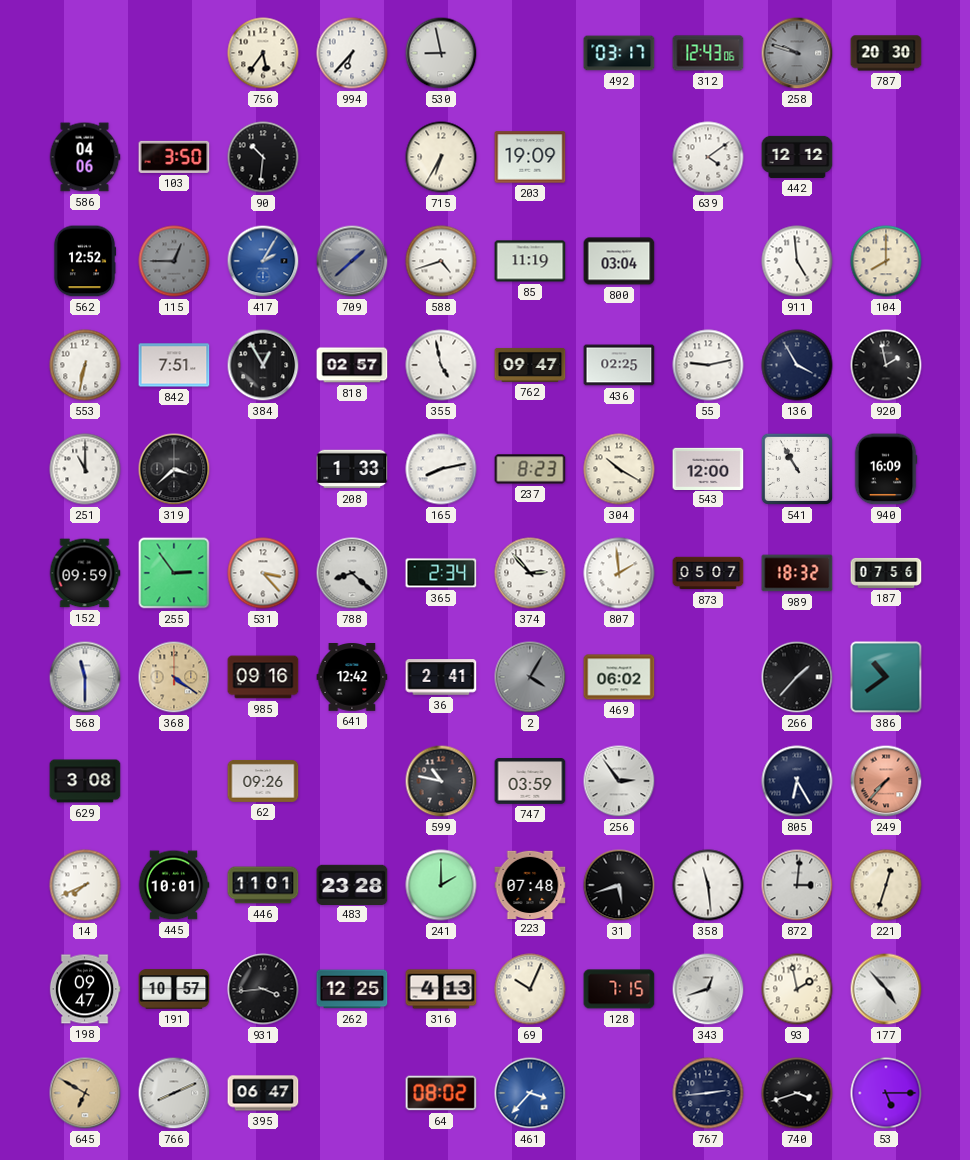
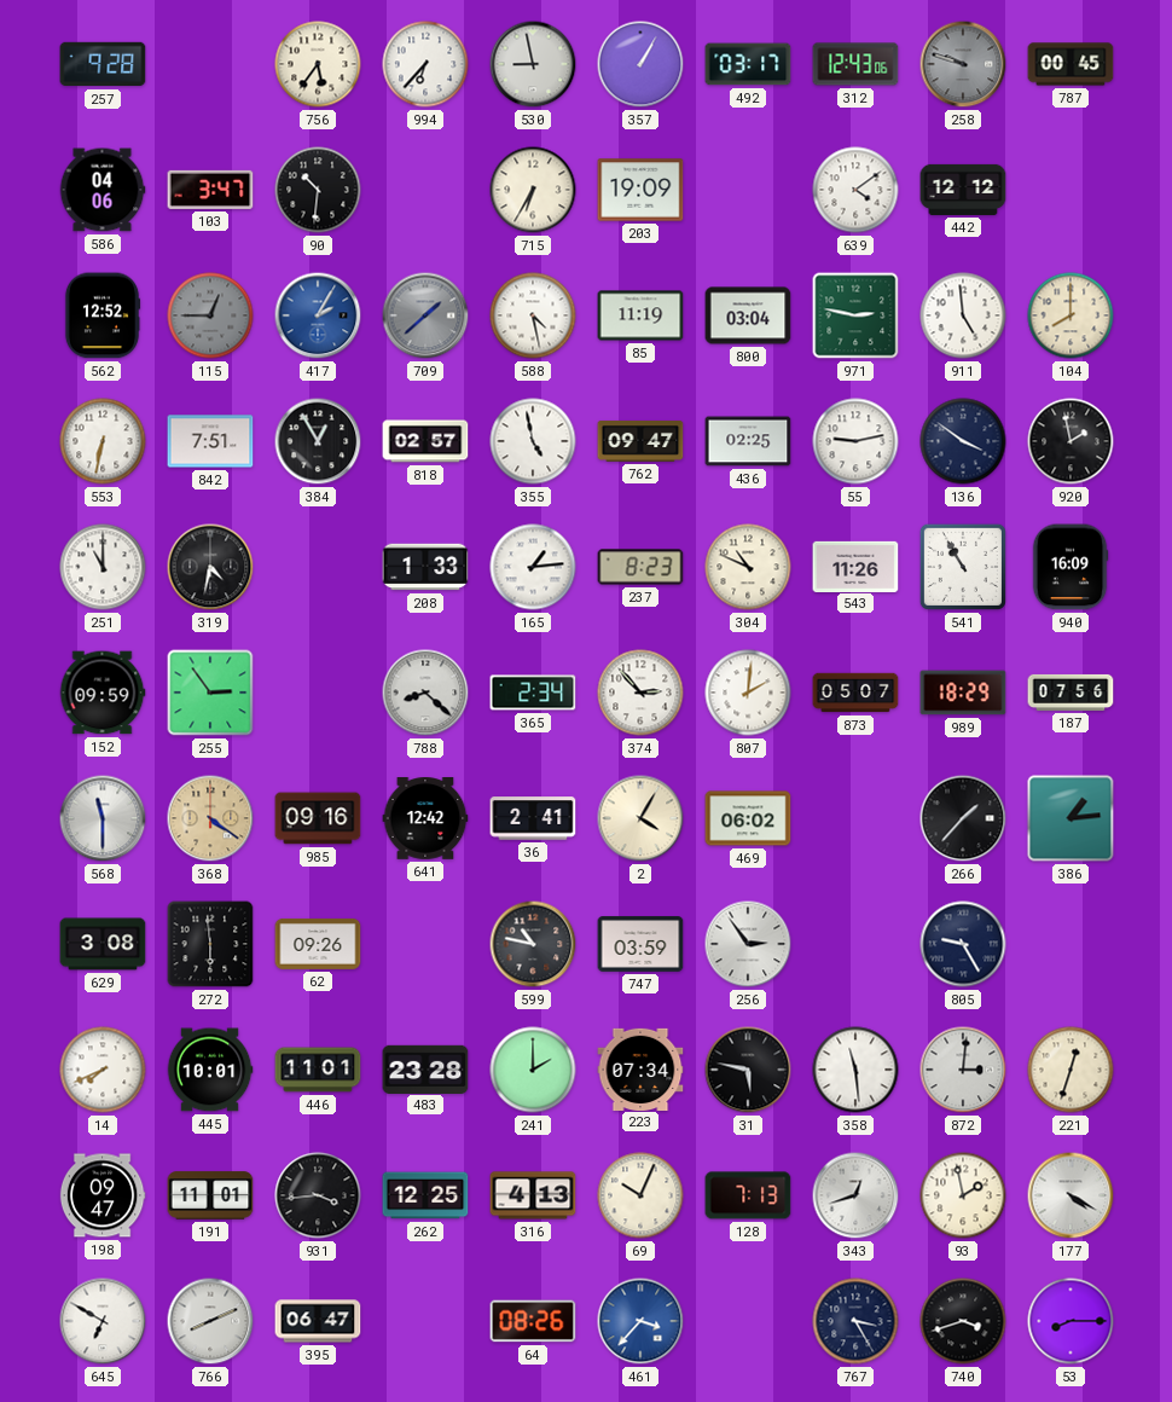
257: none -> 9:28 (103, 64)
357: none -> 1:05 (640, 64)
787: 20:30 -> 00:45 (1071, 64)
103: 3:50 -> 3:47 (210, 190)
588: 4:42 -> 4:28 (533, 315)
971: none -> 2:47 (855, 315)
136: 3:55 -> 3:51 (963, 441)
319: 3:38 -> 4:32 (210, 567)
165: 8:13 -> 1:14 (533, 567)
304: 10:20 -> 10:49 (748, 567)
543: 12:00 -> 11:26 (855, 566)
531: 3:23 -> none (263, 573)
807: 1:59 -> 2:01 (748, 693)
989: 18:32 -> 18:29 (963, 693)
2 dial: grey -> cream (640, 818)
386: 10:39 -> 1:14 (1071, 818)
272: none -> 5:59 (210, 944)
805: 6:25 -> 9:25 (963, 944)
249: 7:37 -> none (886, 781)
223: 07:48 -> 07:34 (640, 1068)
31: 5:42 -> 5:47 (748, 1070)
191: 10:57 -> 11:01 (210, 1195)
128: 7:15 -> 7:13 (748, 1195)
177: 4:53 -> 4:20 (1071, 1195)
645 dial: champagne -> white (103, 1321)
64: 08:02 -> 08:26 (533, 1321)
767: 2:44 -> 3:25 (855, 1321)
53: 5:15 -> 8:15 (1071, 1321)
